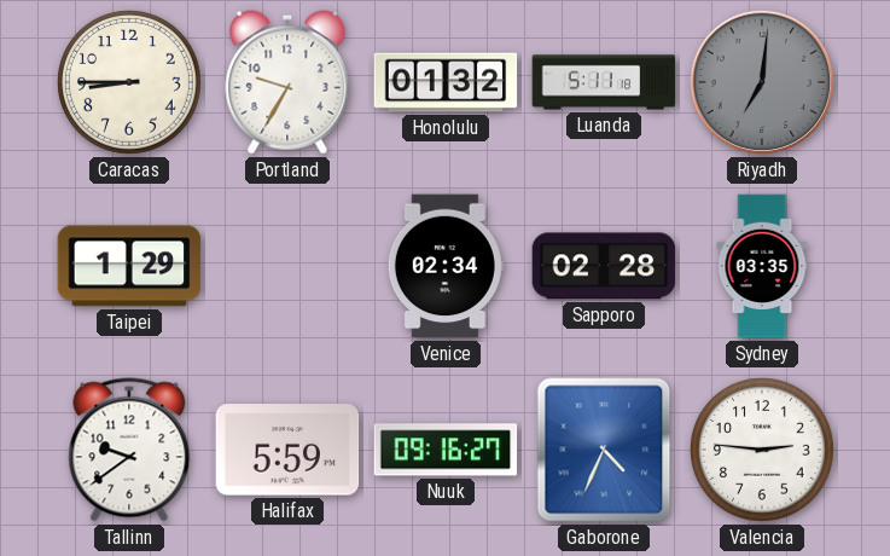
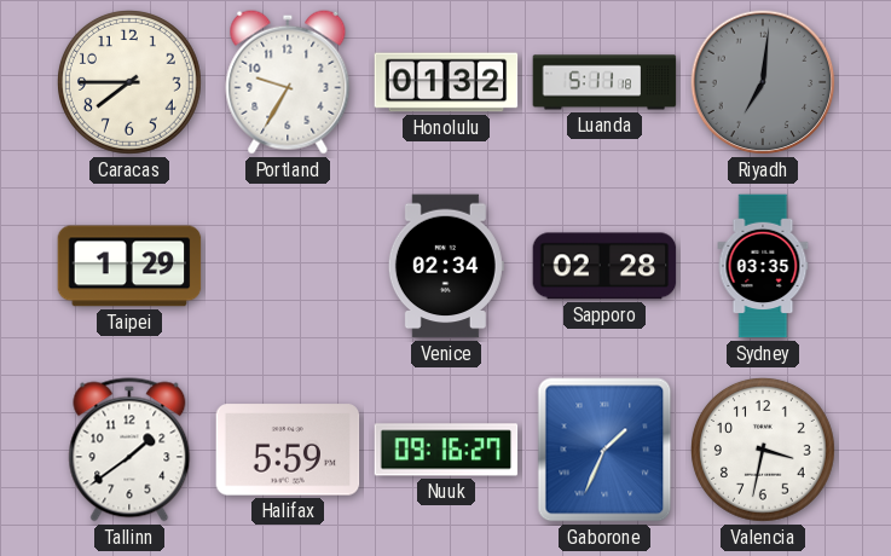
Caracas: 8:45 -> 7:45 (131, 83)
Tallinn: 9:39 -> 1:39 (129, 450)
Gaborone: 4:34 -> 1:34 (604, 450)
Valencia: 2:46 -> 3:32 (764, 451)
